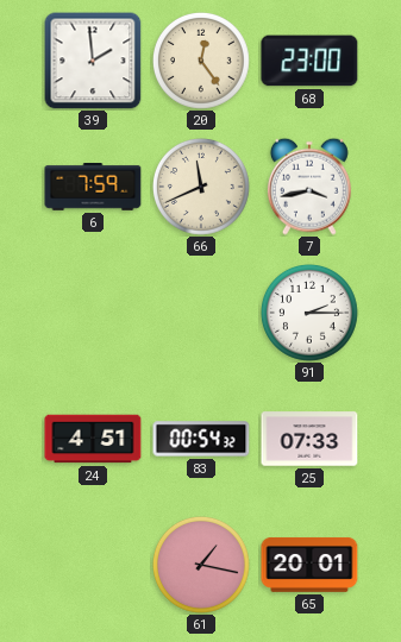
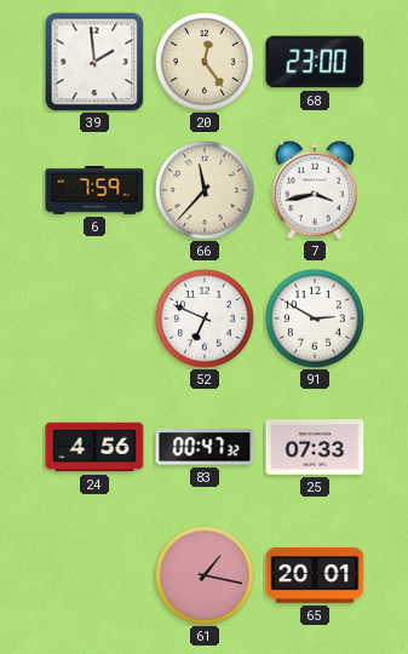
66: 11:41 -> 11:37 (206, 191)
52: none -> 6:49 (206, 320)
91: 2:15 -> 2:50 (316, 320)
24: 4:51 -> 4:56 (94, 447)
83: 00:54 -> 00:47 (205, 447)
